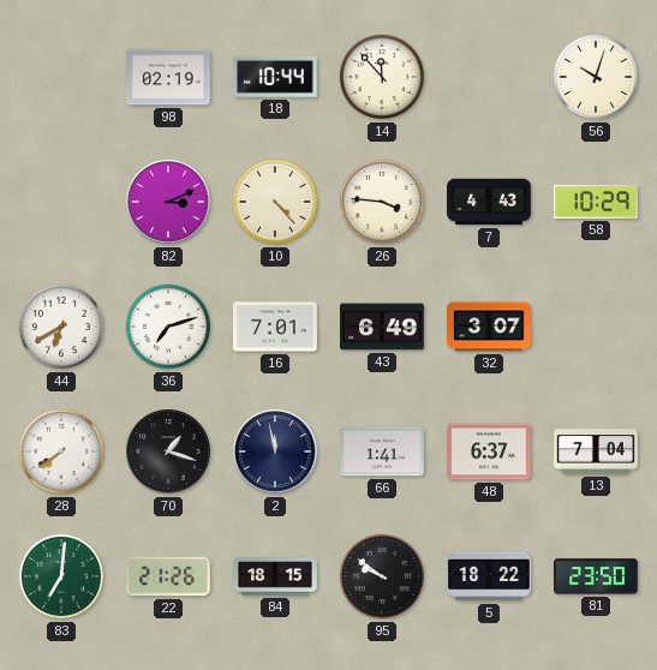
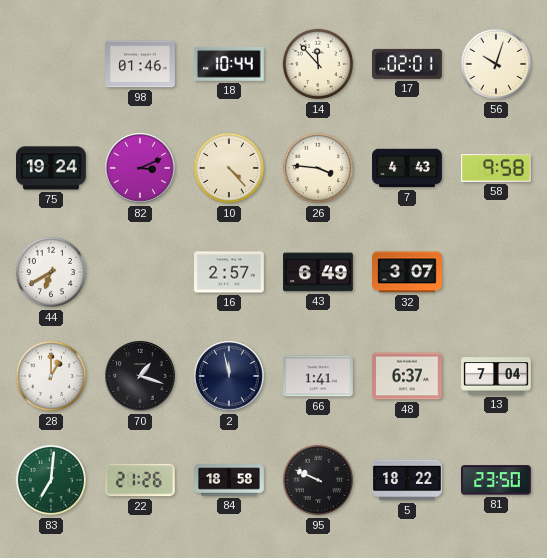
98: 02:19 -> 01:46 (141, 64)
17: none -> 02:01 (408, 64)
75: none -> 19:24 (52, 168)
58: 10:29 -> 9:58 (497, 168)
36: 7:12 -> none (168, 327)
16: 7:01 -> 2:57 (230, 272)
28: 7:39 -> 1:00 (51, 376)
84: 18:15 -> 18:58 (229, 480)
95: 9:51 -> 9:49 (318, 480)
